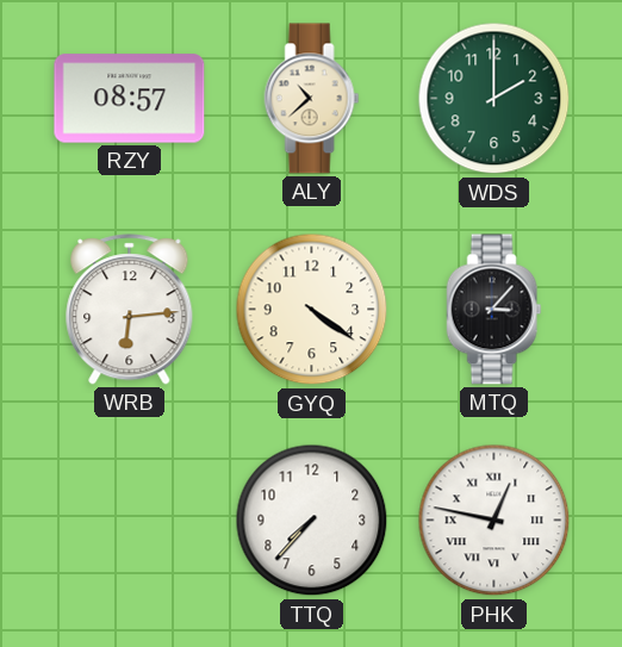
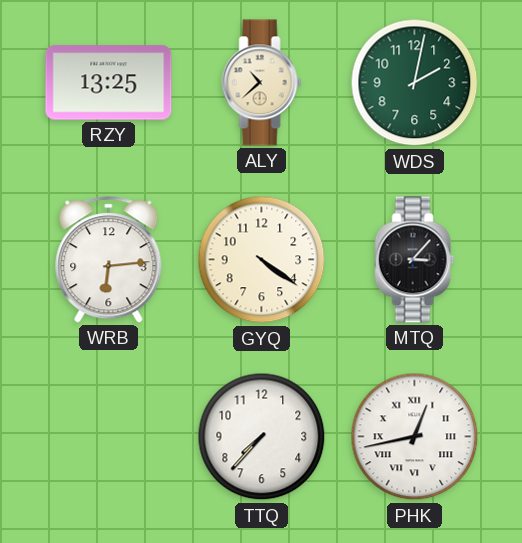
RZY: 08:57 -> 13:25 (109, 83)
WDS: 2:00 -> 2:02 (415, 83)
PHK: 12:47 -> 12:43 (415, 437)
